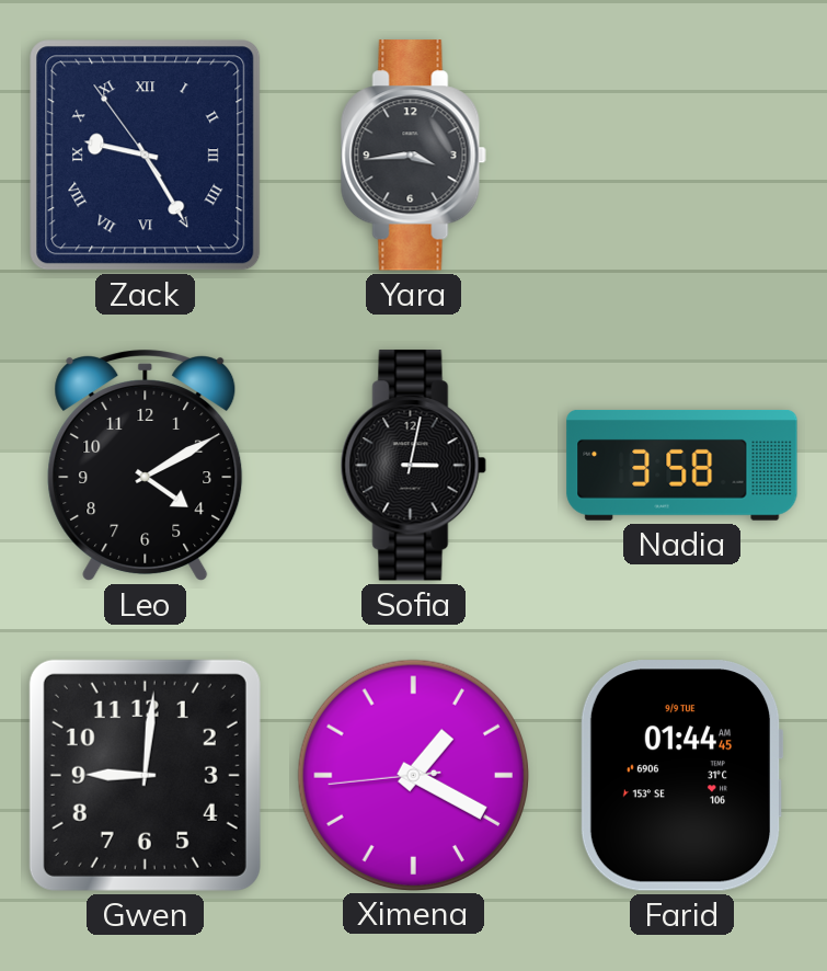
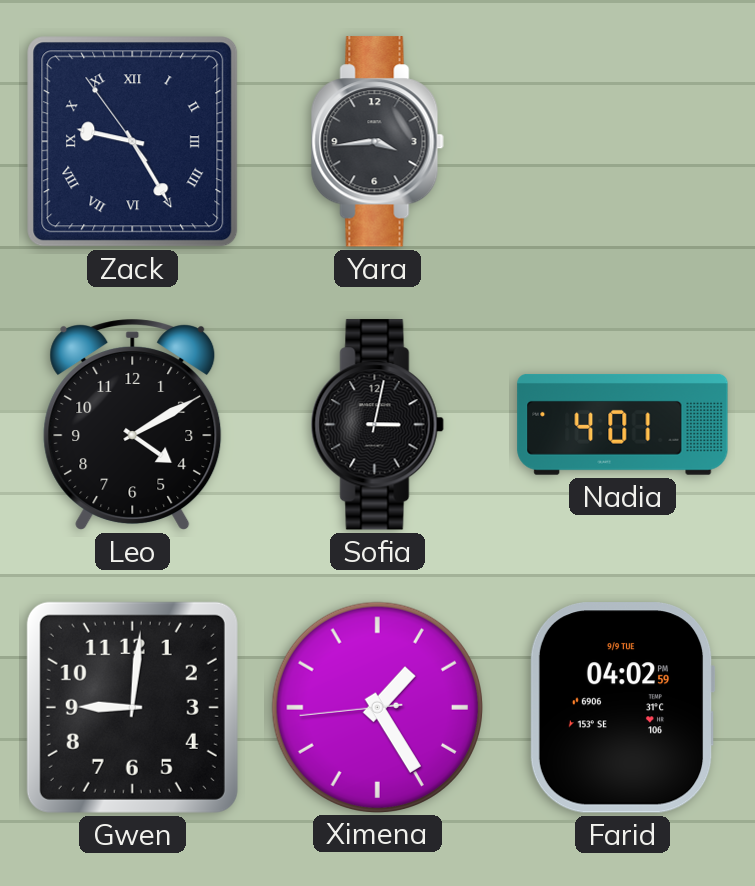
Nadia: 3:58 -> 4:01 (623, 425)
Ximena: 1:19 -> 1:24 (377, 707)
Farid: 01:44 -> 04:02 (622, 708)
